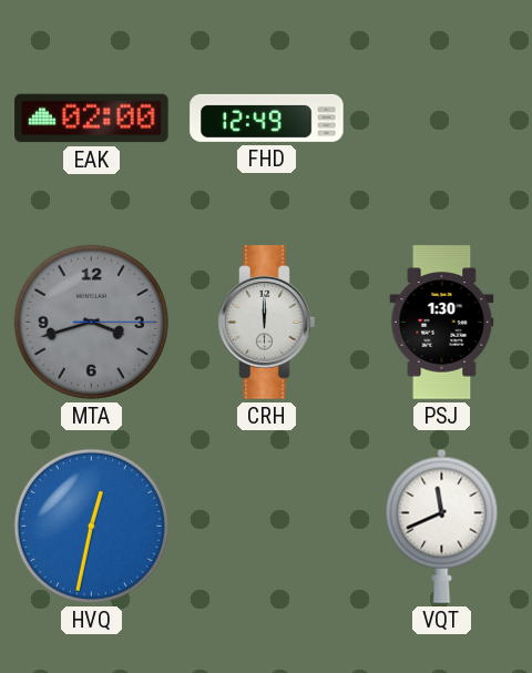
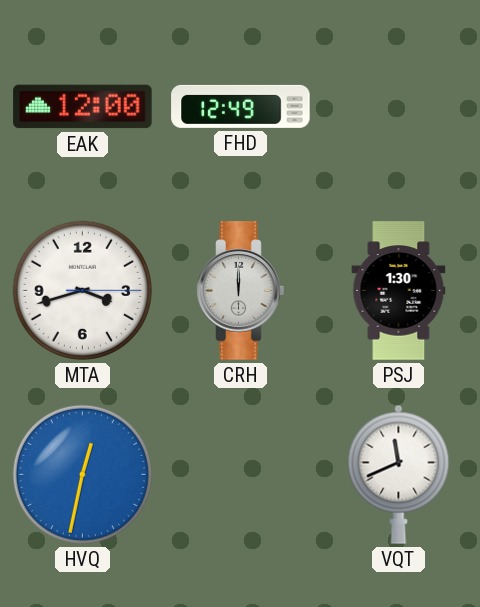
EAK: 02:00 -> 12:00 (83, 107)
MTA dial: grey -> white (82, 290)
